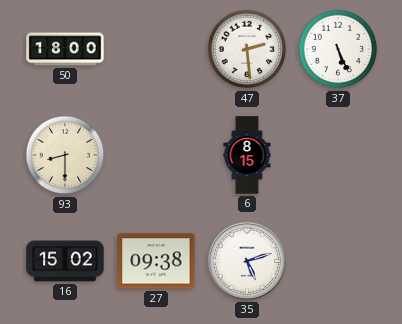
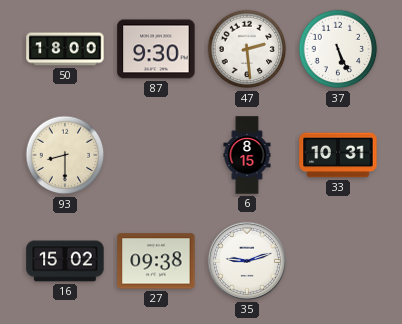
87: none -> 9:30 (156, 49)
33: none -> 10:31 (338, 155)
35: 5:12 -> 9:12 (247, 261)
